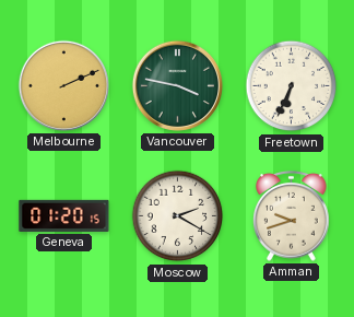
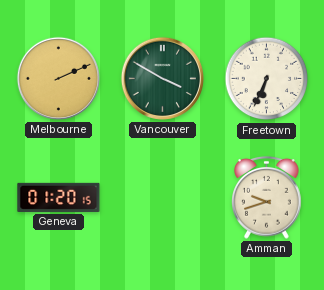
Vancouver: 3:47 -> 3:50 (162, 78)
Moscow: 2:20 -> none (178, 216)
